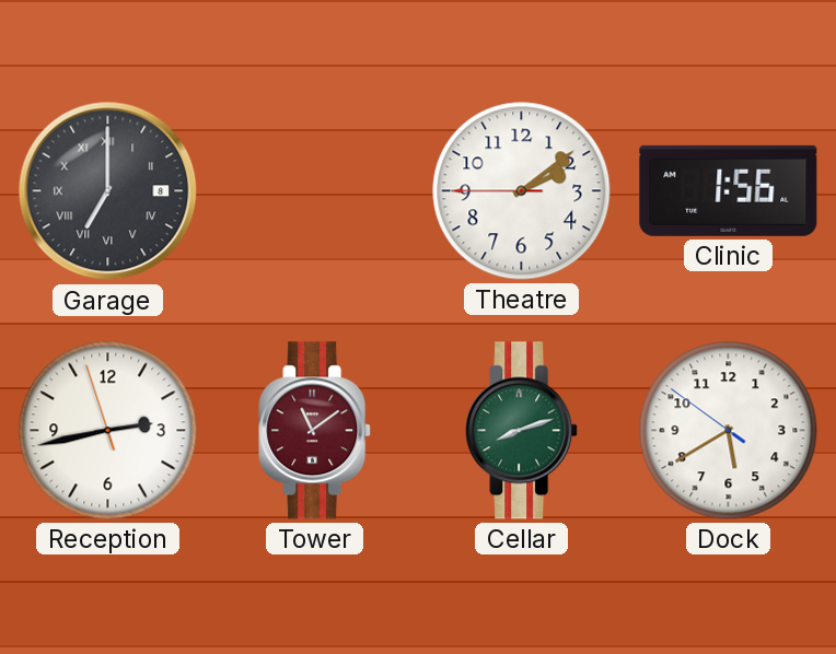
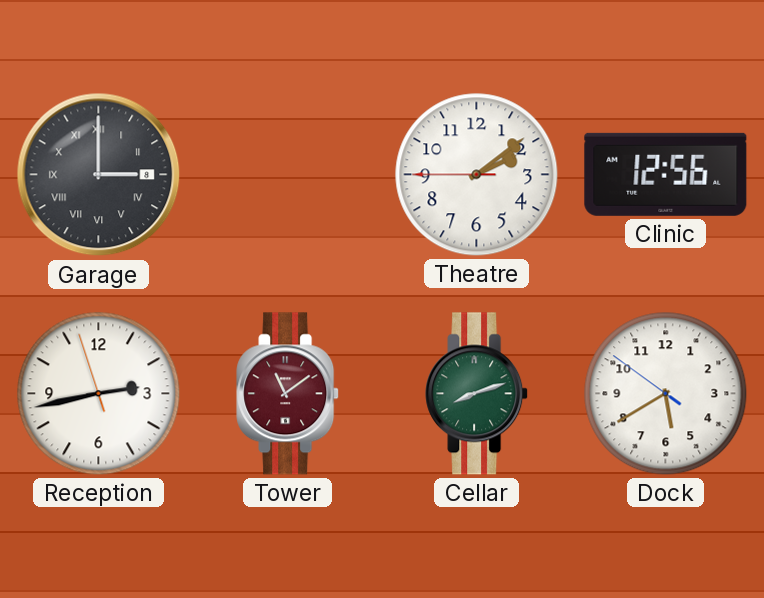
Garage: 7:00 -> 3:00 (99, 175)
Clinic: 1:56 -> 12:56 (666, 174)
